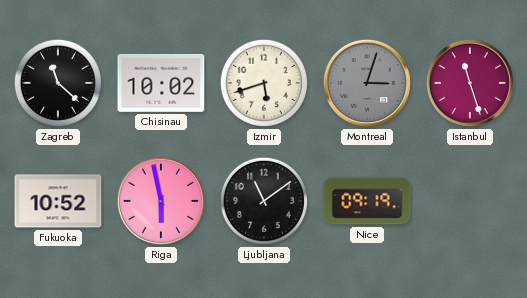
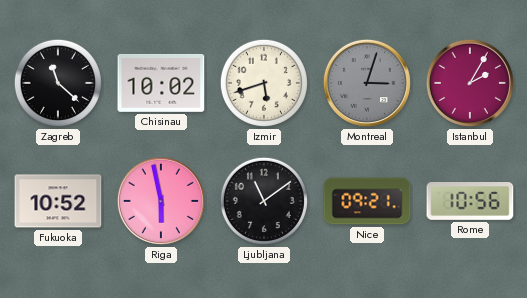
Istanbul: 11:27 -> 2:05 (470, 83)
Nice: 09:19 -> 09:21 (367, 201)
Rome: none -> 10:56 (470, 202)
